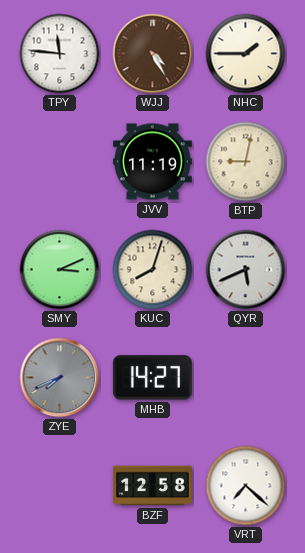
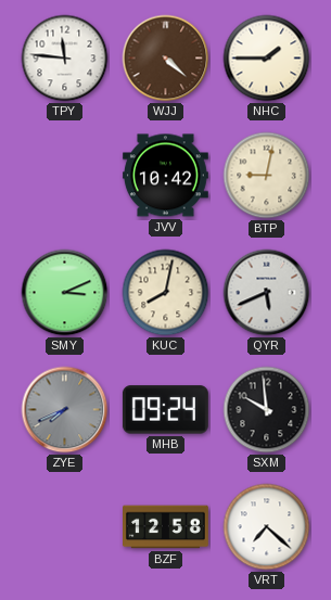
WJJ: 4:25 -> 4:22 (166, 59)
JVV: 11:19 -> 10:42 (165, 176)
KUC: 8:03 -> 8:02 (166, 293)
MHB: 14:27 -> 09:24 (165, 410)
SXM: none -> 9:59 (267, 410)
